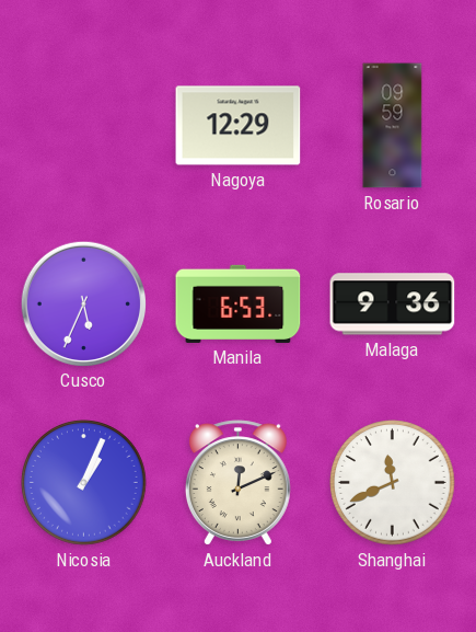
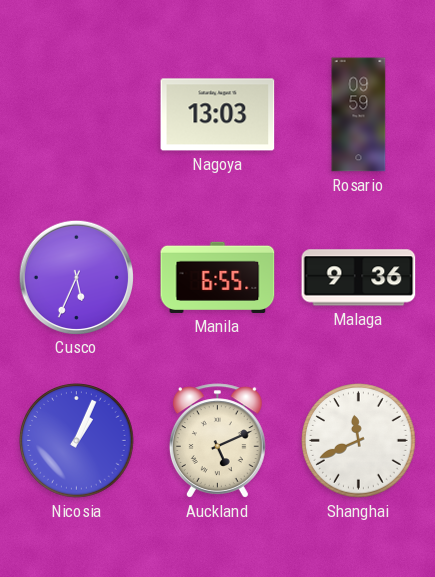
Nagoya: 12:29 -> 13:03 (218, 115)
Manila: 6:53 -> 6:55 (218, 277)
Auckland: 12:11 -> 5:11 (217, 441)
